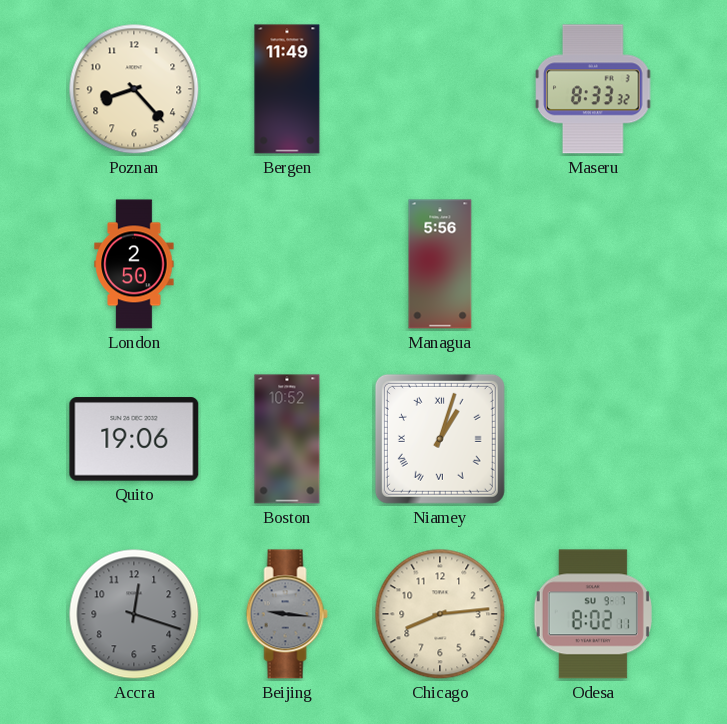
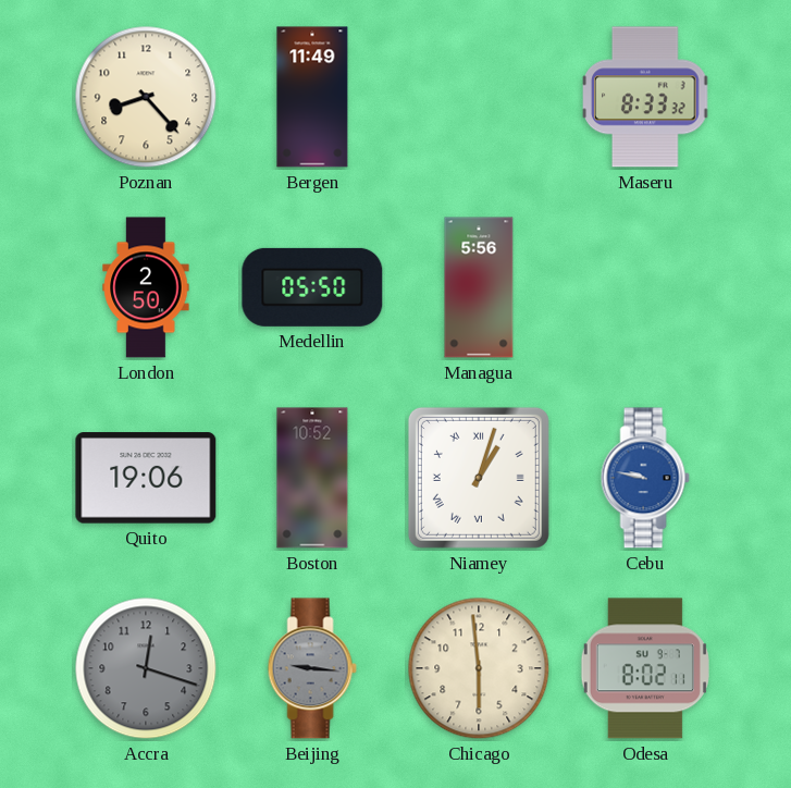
Medellin: none -> 05:50 (312, 287)
Cebu: none -> 9:47 (645, 478)
Chicago: 8:14 -> 5:59 (479, 668)
